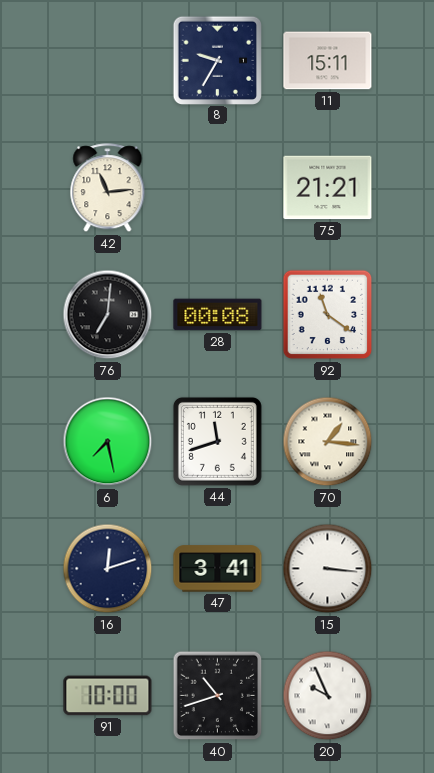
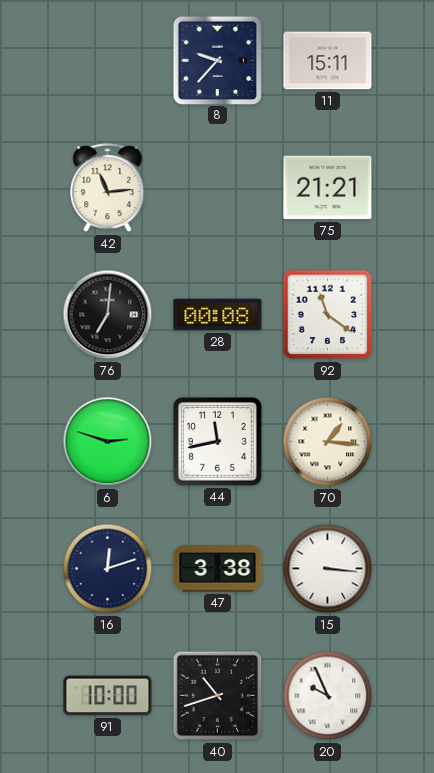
8: 9:35 -> 9:37 (217, 60)
6: 7:28 -> 2:48 (108, 442)
44: 11:42 -> 11:43 (217, 441)
47: 3:41 -> 3:38 (218, 569)
